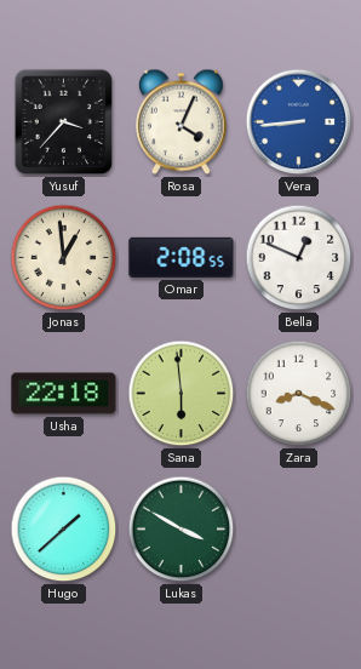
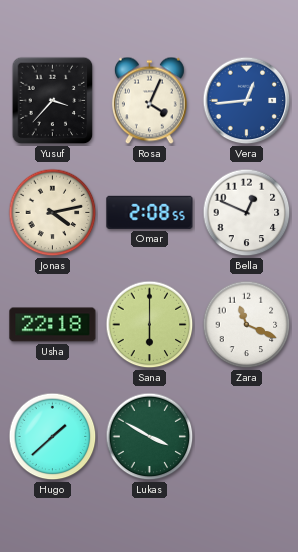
Vera: 8:44 -> 12:44 (247, 101)
Jonas: 12:59 -> 4:13 (53, 213)
Sana: 5:59 -> 6:00 (150, 325)
Zara: 8:19 -> 11:19 (247, 325)
